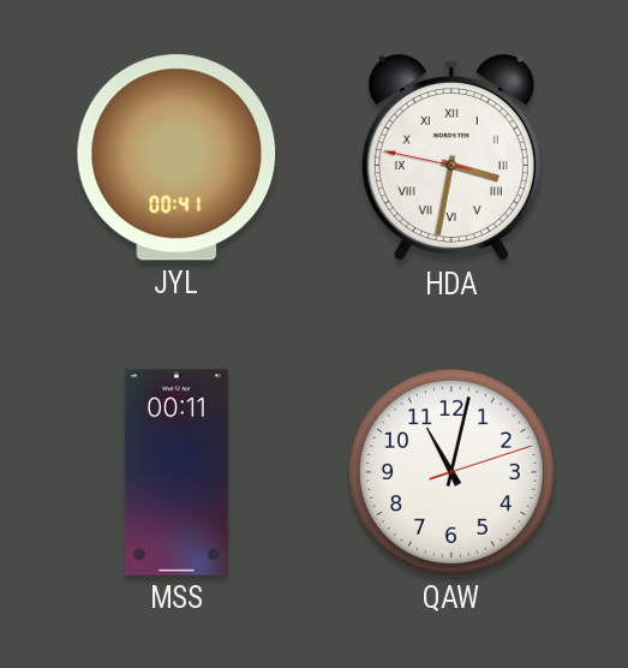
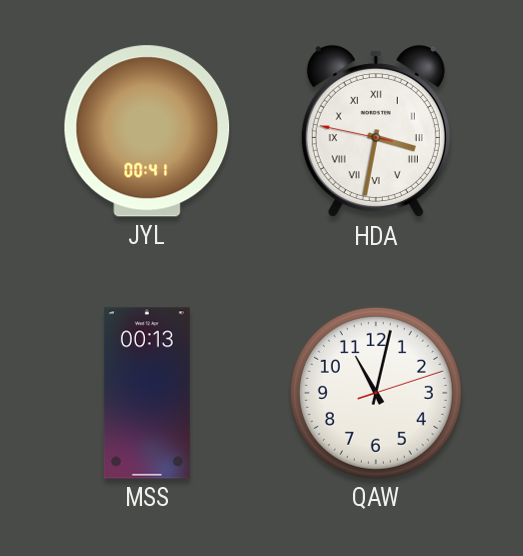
MSS: 00:11 -> 00:13 (147, 393)
